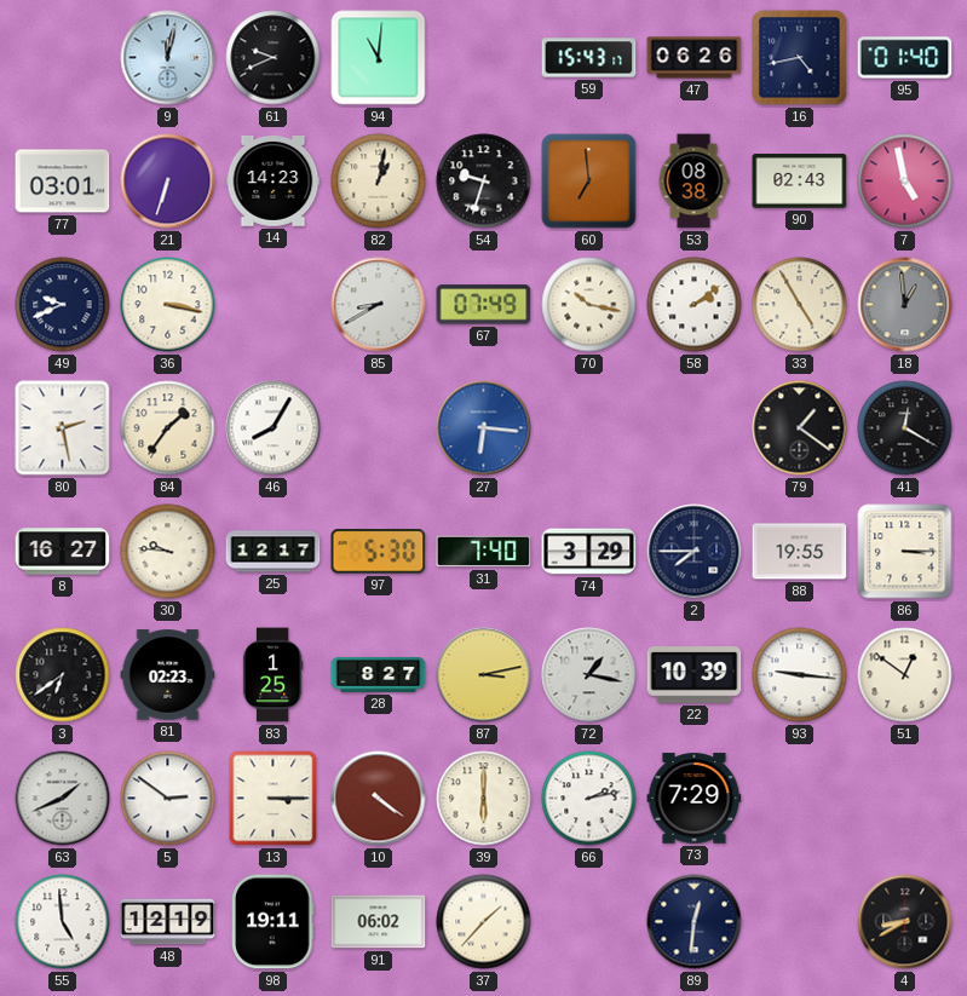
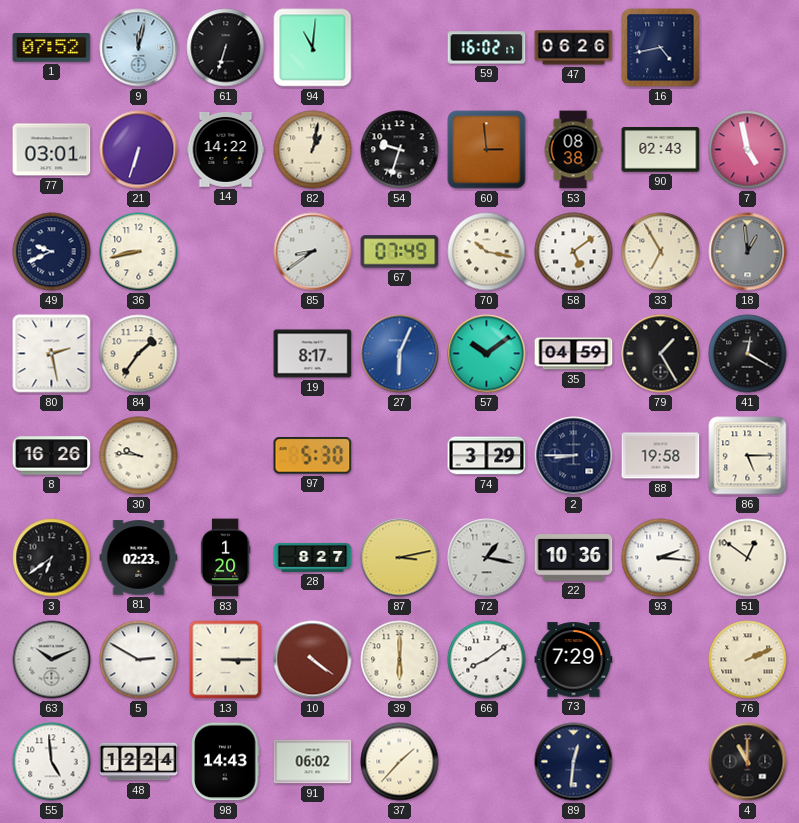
1: none -> 07:52 (52, 48)
61: 9:41 -> 6:33 (226, 48)
59: 15:43 -> 16:02 (487, 48)
95: 01:40 -> none (905, 58)
14: 14:23 -> 14:22 (226, 150)
60: 6:59 -> 2:59 (487, 150)
36: 3:17 -> 8:43 (139, 252)
85: 8:40 -> 8:39 (313, 252)
58: 2:09 -> 5:09 (574, 252)
33: 4:55 -> 6:55 (661, 252)
46: 8:05 -> none (274, 428)
19: none -> 8:17 (313, 354)
27: 6:16 -> 6:04 (400, 354)
57: none -> 10:09 (487, 354)
35: none -> 04:59 (574, 354)
79: 1:21 -> 1:25 (661, 354)
8: 16:27 -> 16:26 (52, 456)
25: 12:17 -> none (274, 552)
31: 7:40 -> none (484, 552)
2: 7:45 -> 8:45 (574, 456)
88: 19:55 -> 19:58 (661, 456)
86: 3:15 -> 5:15 (748, 456)
83: 1:25 -> 1:20 (225, 558)
22: 10:39 -> 10:36 (574, 558)
93: 9:16 -> 2:16 (661, 558)
63: 1:41 -> 10:11 (52, 660)
5: 2:51 -> 2:50 (139, 660)
66: 2:13 -> 8:09 (487, 660)
76: none -> 2:11 (748, 660)
48: 12:19 -> 12:24 (139, 762)
98: 19:11 -> 14:43 (226, 762)
4: 8:40 -> 11:00 (748, 762)
